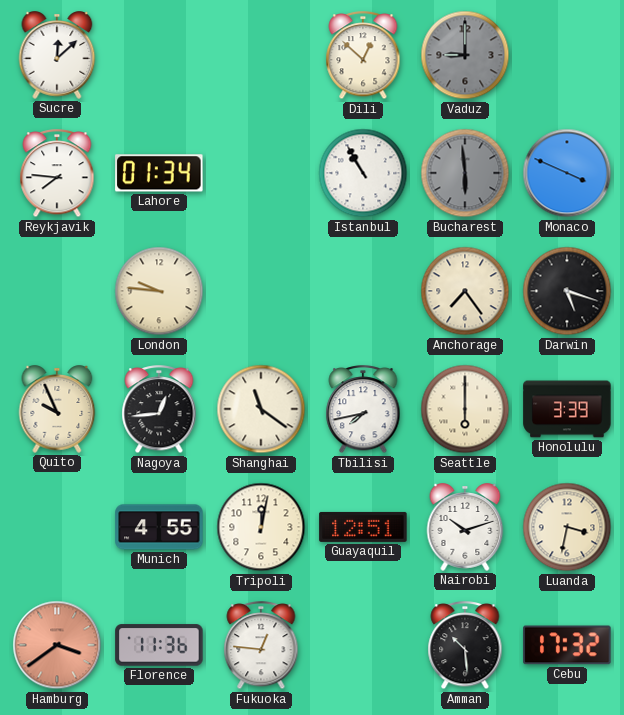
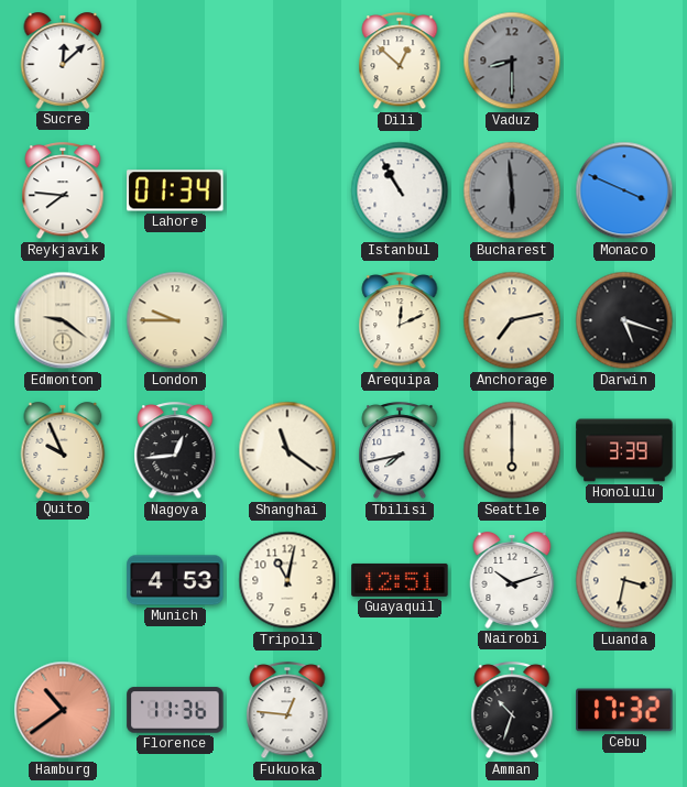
Vaduz: 9:00 -> 8:30 (512, 61)
Edmonton: none -> 9:21 (63, 320)
London: 9:46 -> 9:45 (175, 320)
Arequipa: none -> 12:11 (400, 321)
Anchorage: 7:24 -> 7:13 (512, 320)
Munich: 4:55 -> 4:53 (175, 580)
Tripoli: 12:02 -> 11:02 (287, 580)
Hamburg: 3:39 -> 10:39 (63, 710)
Amman: 10:29 -> 10:33 (512, 711)
